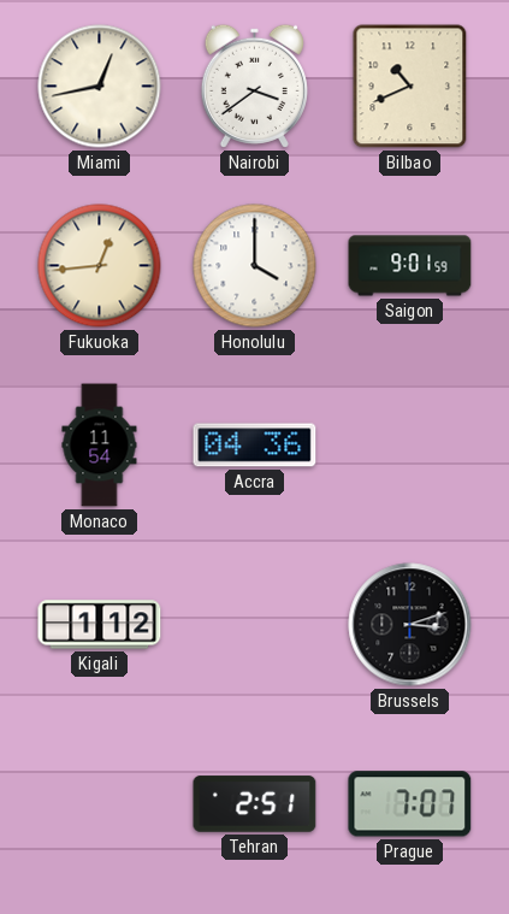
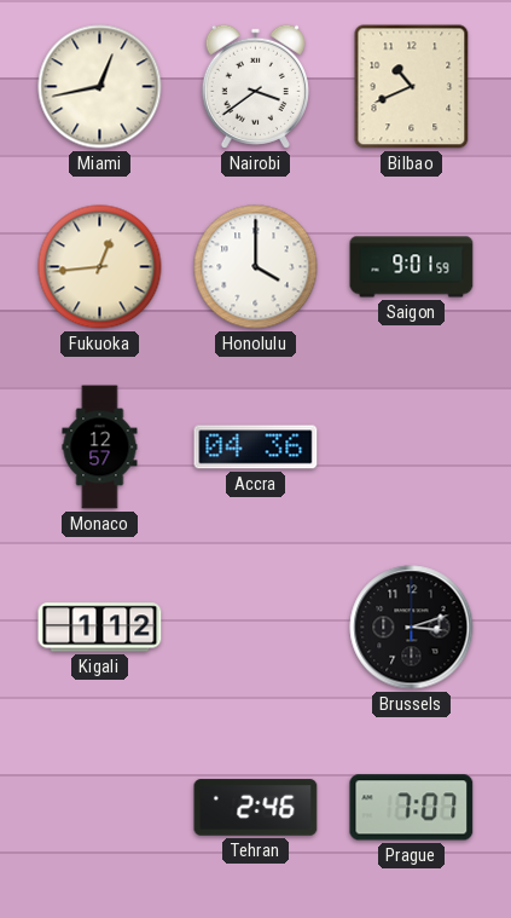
Monaco: 11:54 -> 12:57 (100, 448)
Tehran: 2:51 -> 2:46 (256, 808)
